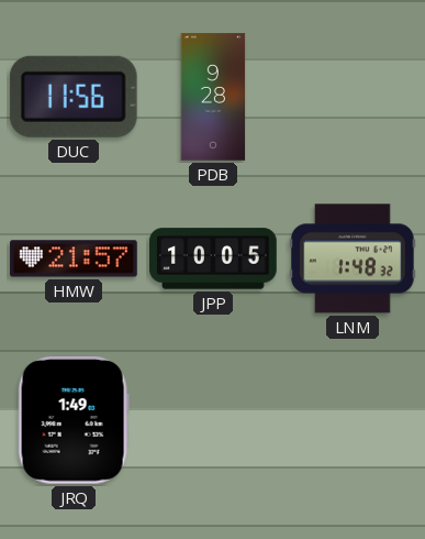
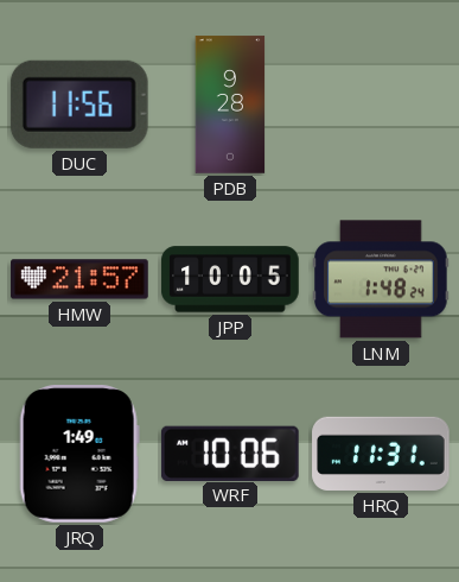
LNM: 1:48:32 -> 1:48:24 (382, 279)
WRF: none -> 10:06 (230, 453)
HRQ: none -> 11:31 (381, 454)
